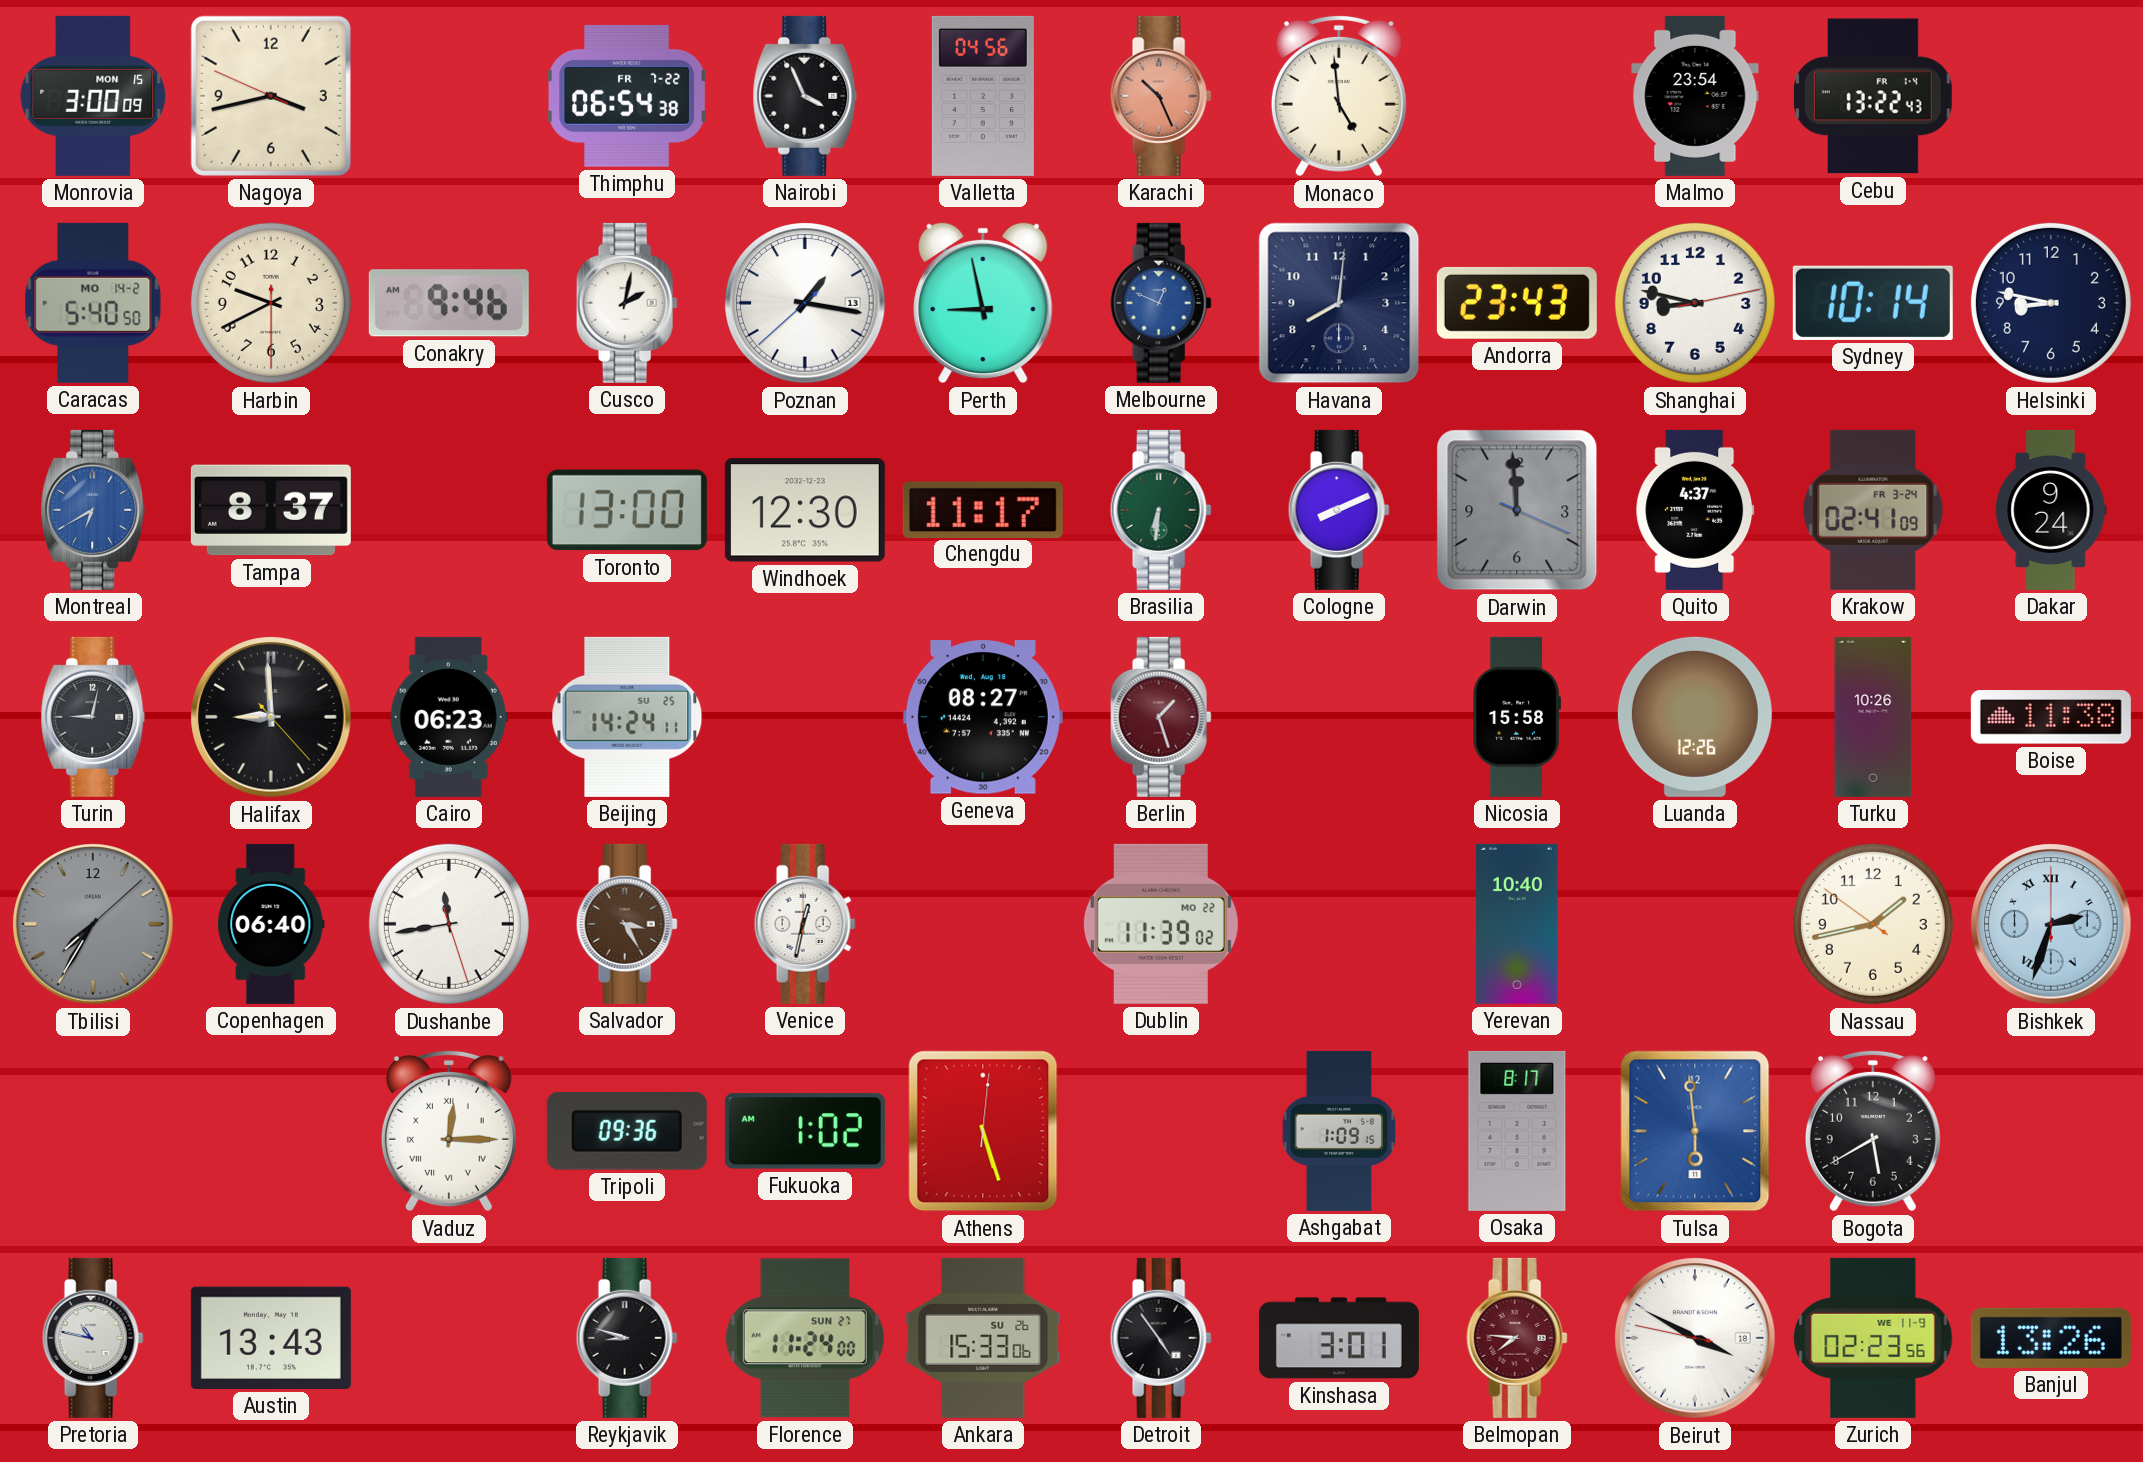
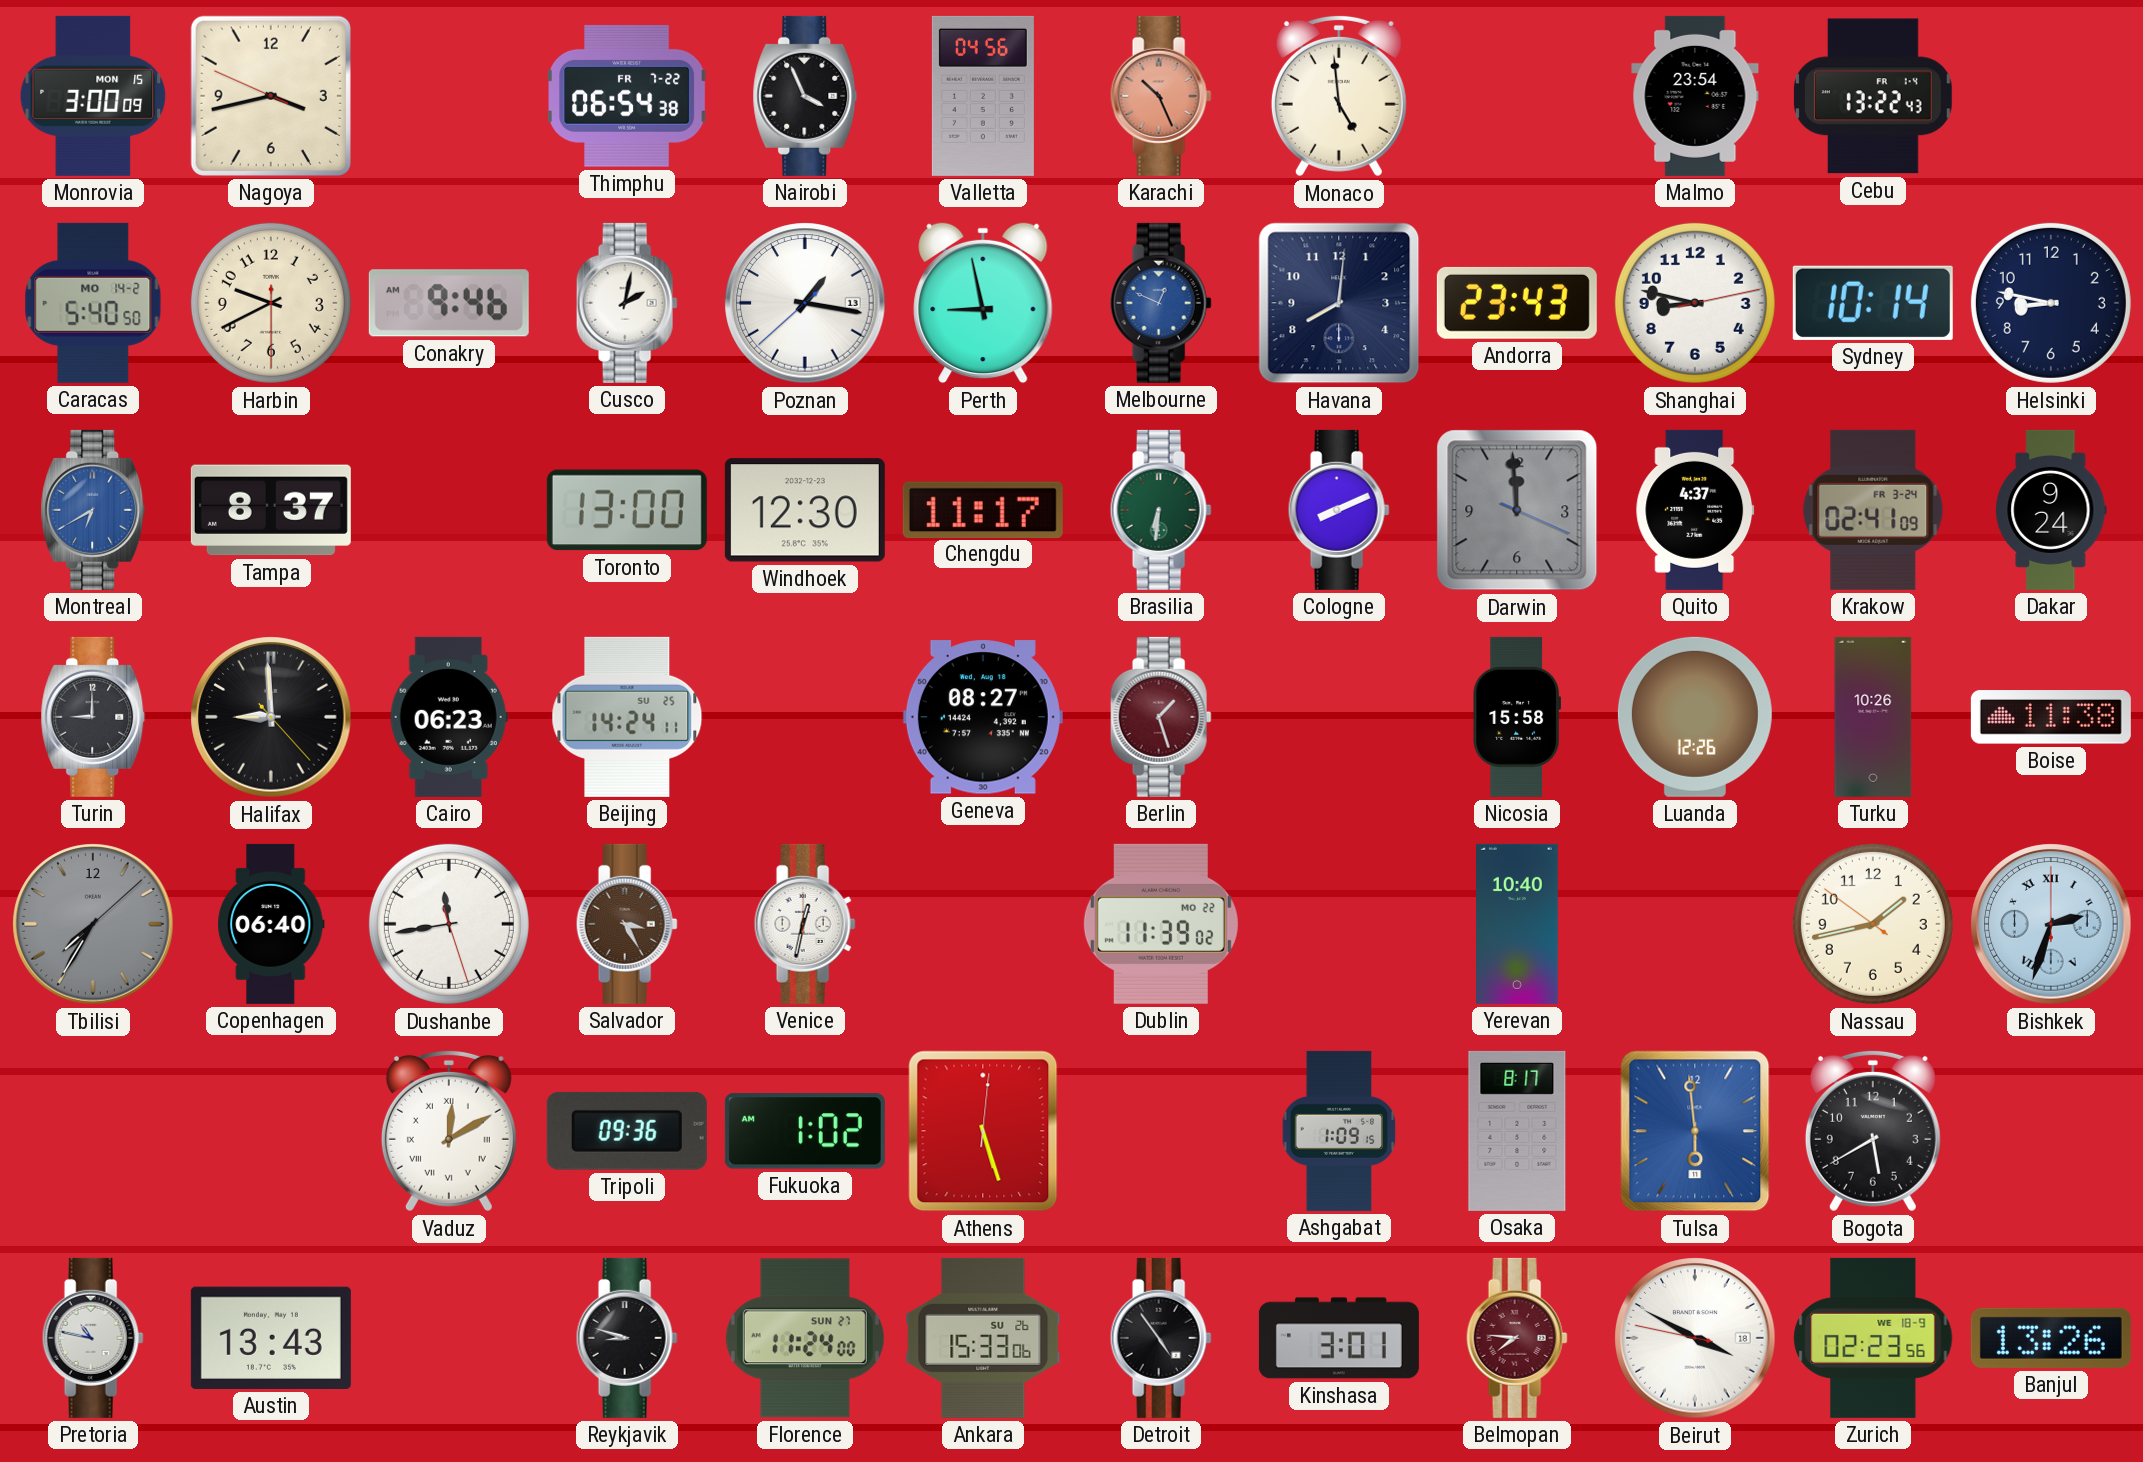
Turin: 9:02 -> 9:00 (93, 717)
Vaduz: 12:15 -> 12:10 (449, 1131)
Zurich date: WE 11-9 -> WE 18-9 (1873, 1338)
